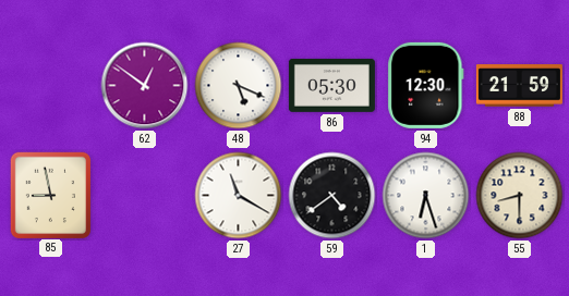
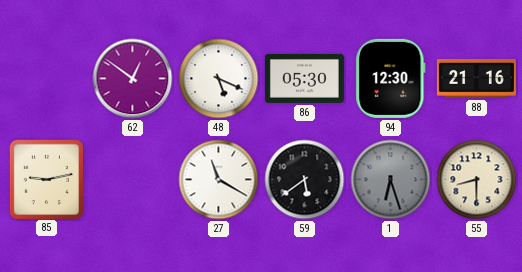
88: 21:59 -> 21:16 (476, 79)
85: 8:58 -> 9:13 (46, 179)
59: 4:39 -> 5:39 (305, 180)
1 dial: white -> grey (391, 180)
